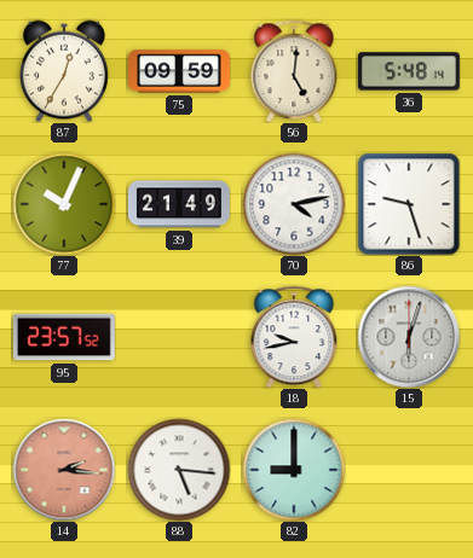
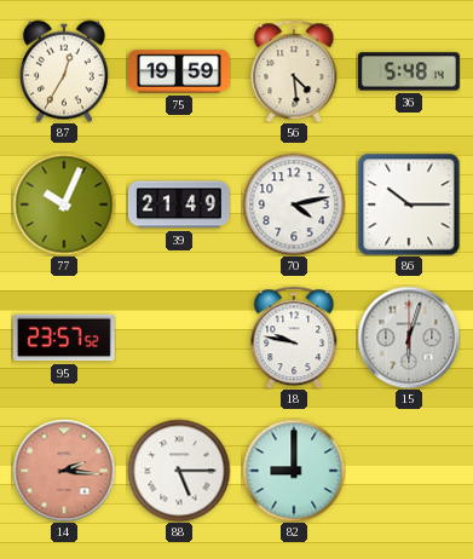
75: 09:59 -> 19:59 (180, 71)
56: 5:01 -> 4:29 (294, 71)
86: 9:27 -> 10:15 (409, 204)
18: 9:43 -> 9:47 (294, 338)
88: 5:16 -> 5:15 (179, 471)
